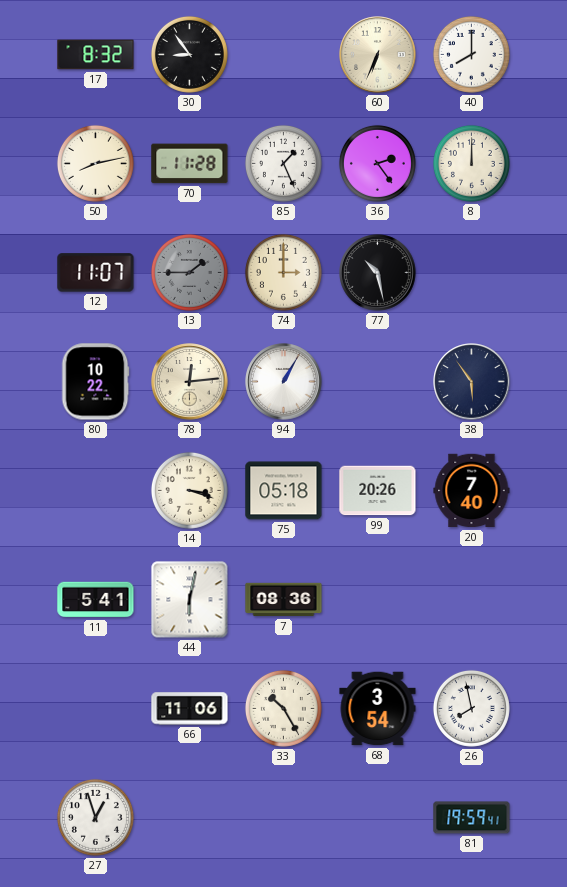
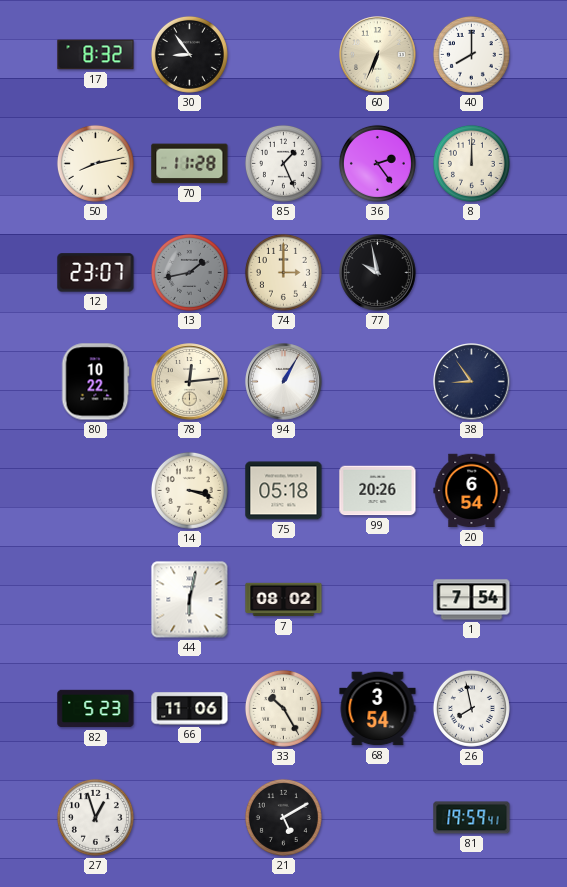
12: 11:07 -> 23:07 (96, 273)
13: 1:45 -> 1:43 (189, 272)
77: 10:28 -> 9:58 (378, 273)
38: 5:54 -> 8:54 (472, 382)
20: 7:40 -> 6:54 (472, 491)
11: 5:41 -> none (96, 600)
7: 08:36 -> 08:02 (284, 600)
1: none -> 7:54 (472, 600)
82: none -> 5:23 (96, 709)
21: none -> 5:10 (283, 817)
